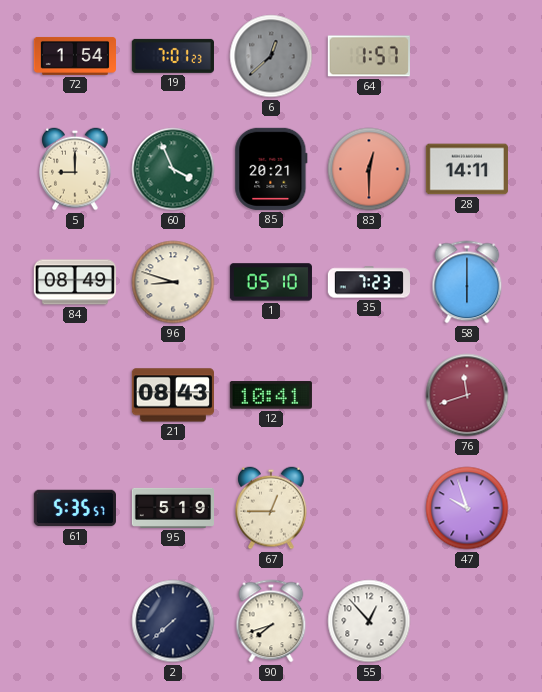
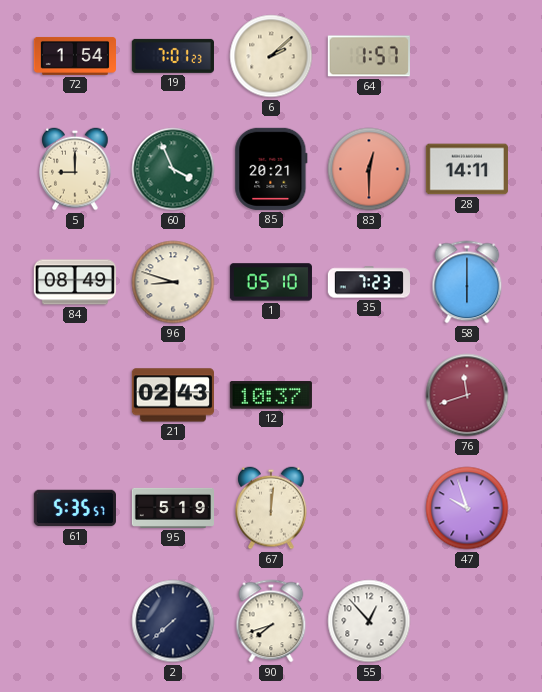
6: 12:38 -> 2:08 (271, 56)
6 dial: grey -> cream (271, 56)
21: 08:43 -> 02:43 (173, 395)
12: 10:41 -> 10:37 (271, 395)
67: 12:45 -> 12:01 (271, 508)
